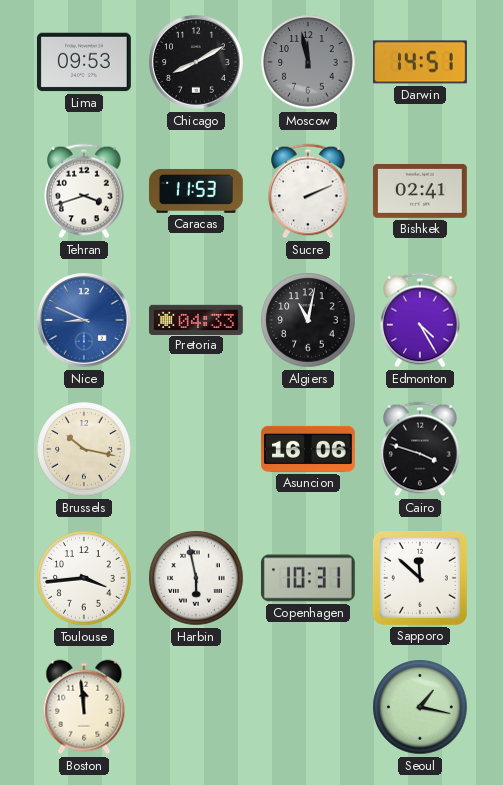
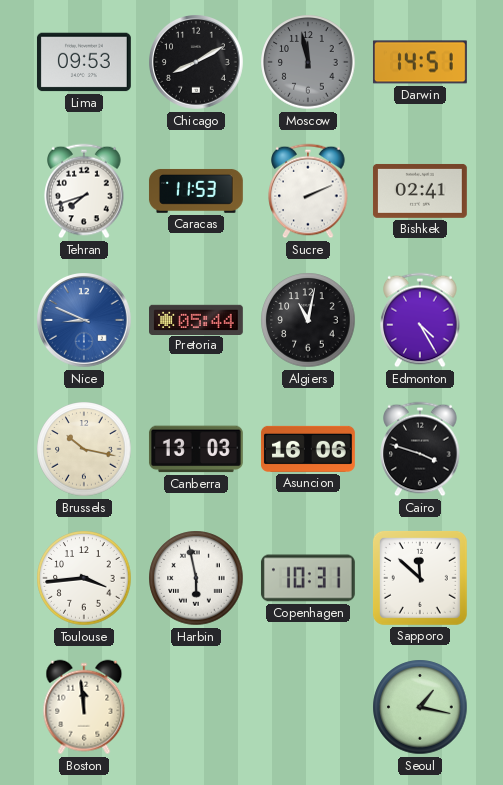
Tehran: 3:42 -> 7:42 (84, 191)
Pretoria: 04:33 -> 05:44 (197, 319)
Canberra: none -> 13:03 (196, 449)
